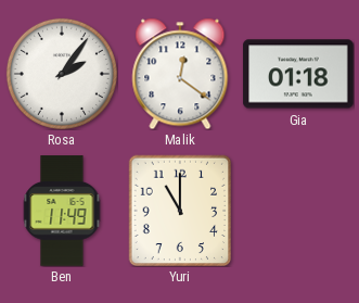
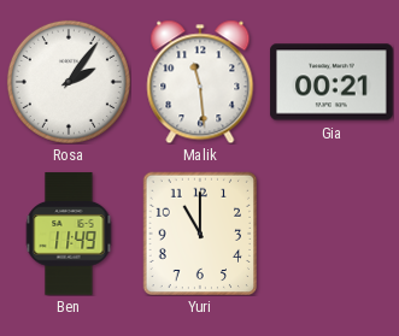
Malik: 12:21 -> 11:29 (200, 82)
Gia: 01:18 -> 00:21 (331, 82)
